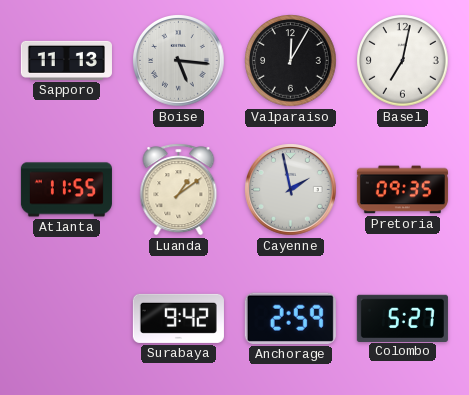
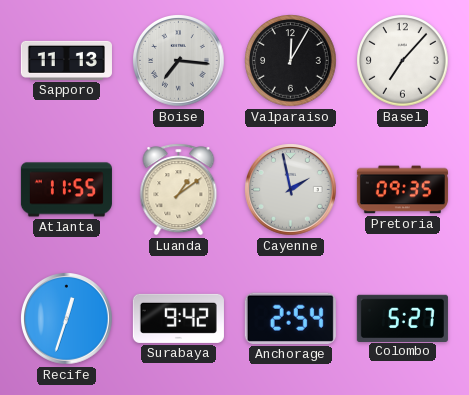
Boise: 5:16 -> 7:16 (179, 61)
Basel: 7:02 -> 7:07 (403, 61)
Recife: none -> 12:33 (67, 319)
Anchorage: 2:59 -> 2:54 (290, 318)
